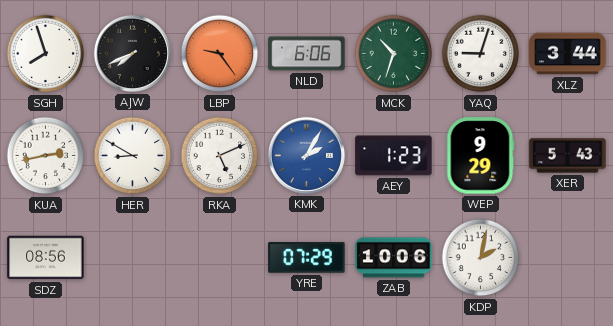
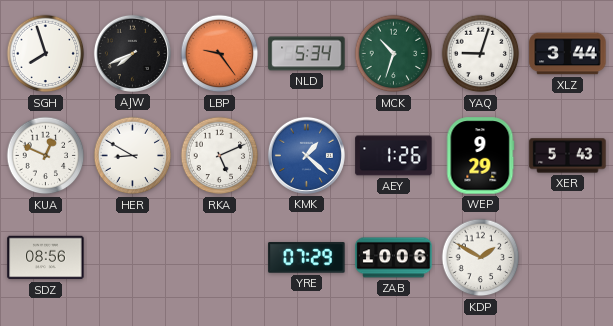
NLD: 6:06 -> 5:34 (307, 54)
KUA: 2:43 -> 12:49 (46, 156)
KMK: 2:05 -> 1:22 (306, 155)
AEY: 1:23 -> 1:26 (394, 156)
KDP: 2:02 -> 1:50 (481, 258)
